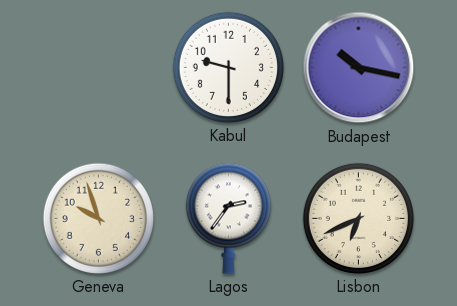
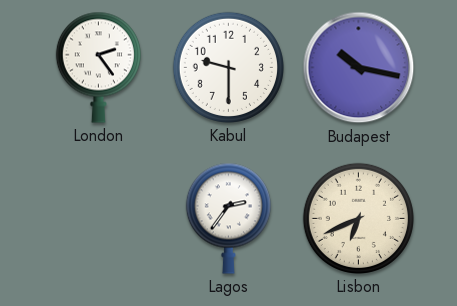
London: none -> 2:24 (98, 67)
Geneva: 9:57 -> none (98, 218)
